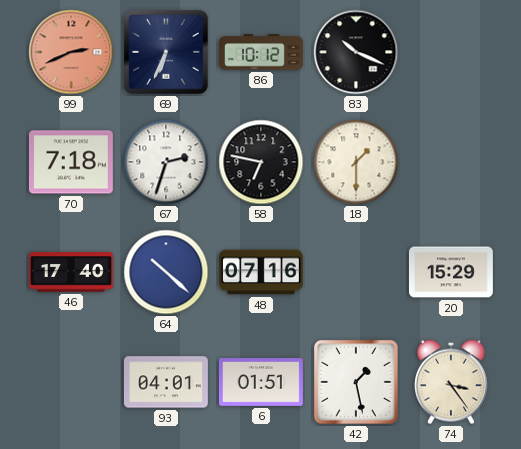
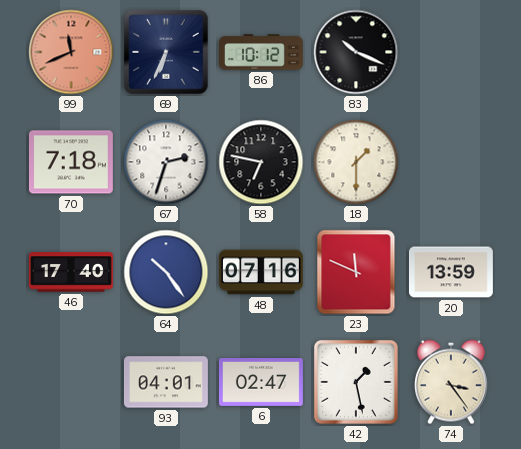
99: 2:41 -> 11:41 (71, 52)
64: 10:22 -> 10:24 (166, 272)
23: none -> 11:49 (356, 272)
20: 15:29 -> 13:59 (451, 272)
6: 01:51 -> 02:47 (261, 383)
